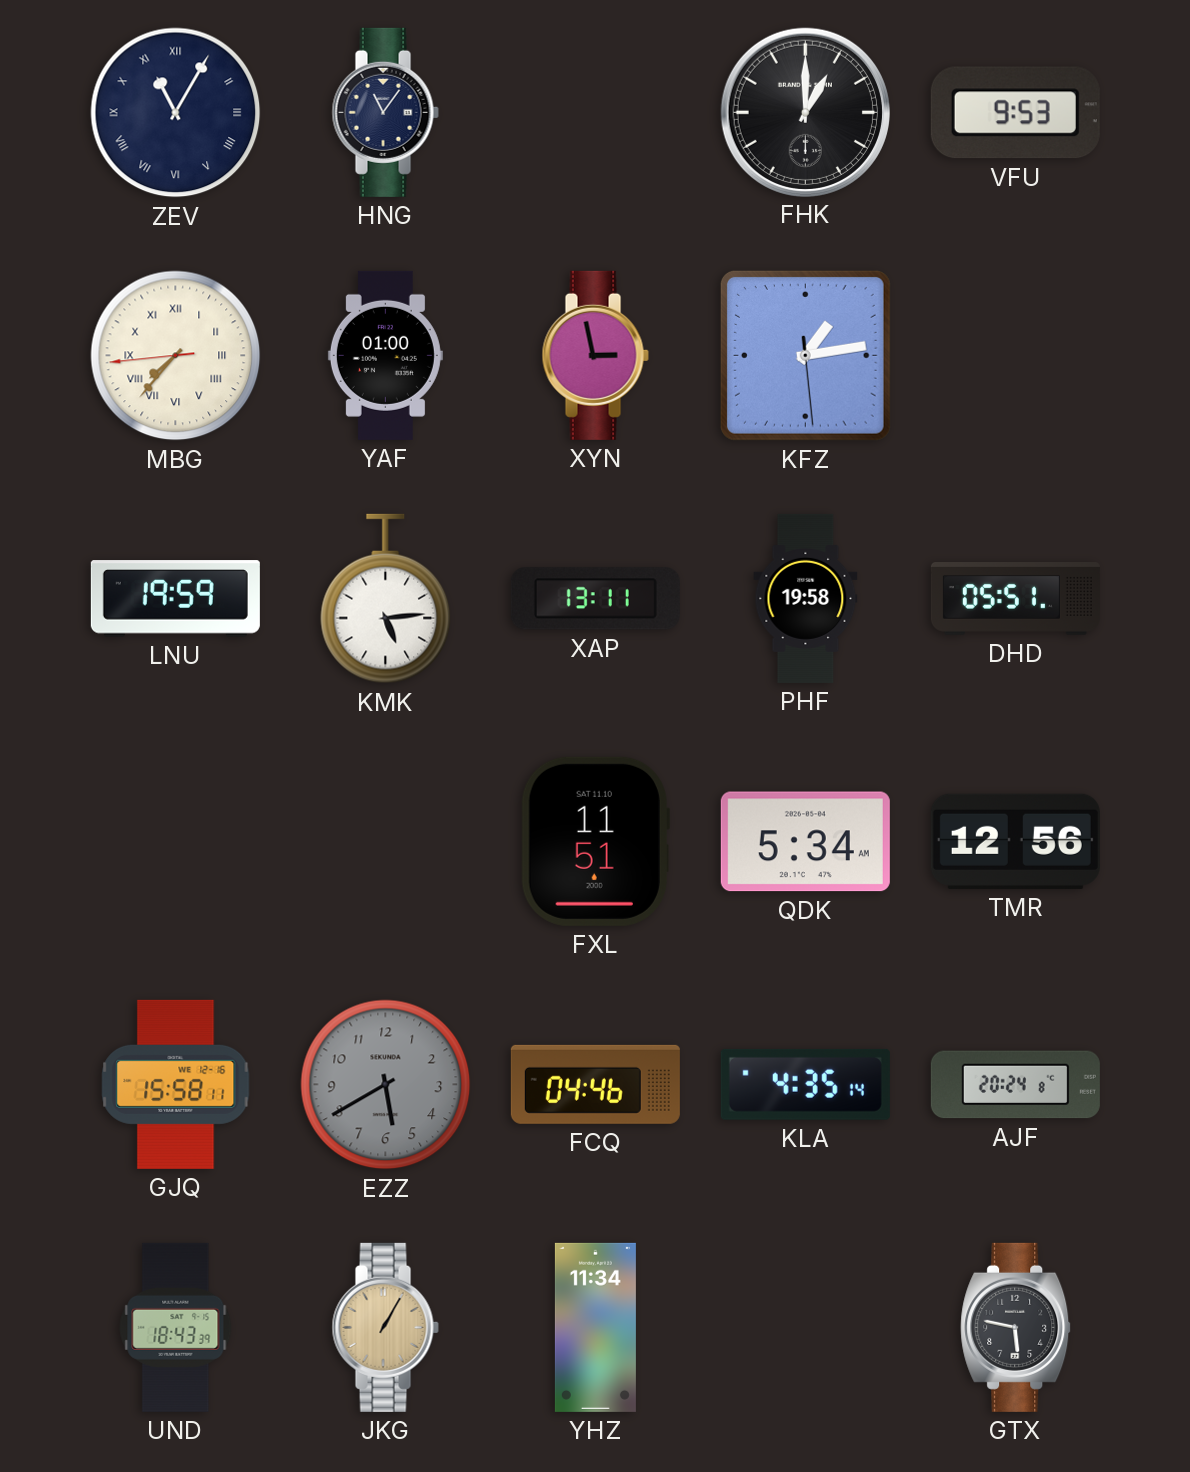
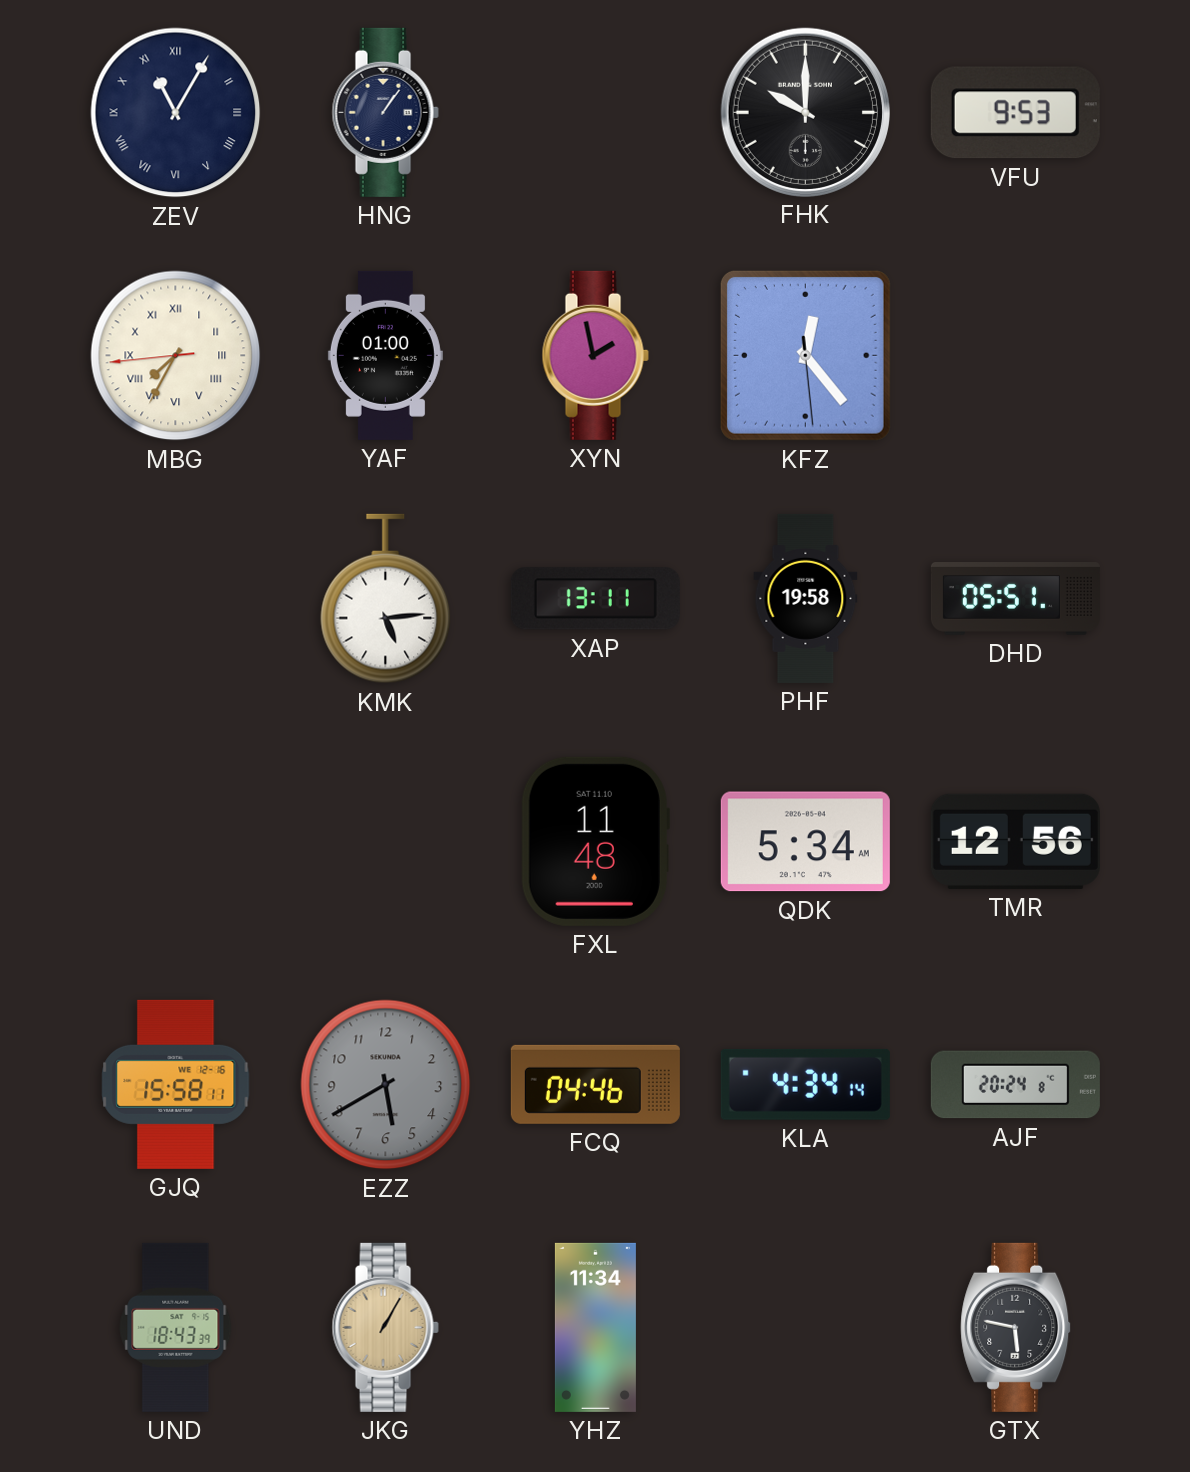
HNG: 11:06 -> 1:06 (385, 112)
FHK: 1:00 -> 10:00 (805, 112)
MBG: 7:36 -> 7:34 (176, 356)
XYN: 2:58 -> 1:58 (595, 355)
KFZ: 1:13 -> 12:23 (805, 355)
LNU: 19:59 -> none (175, 599)
FXL: 11:51 -> 11:48 (595, 841)
KLA: 4:35 -> 4:34 (805, 1084)
